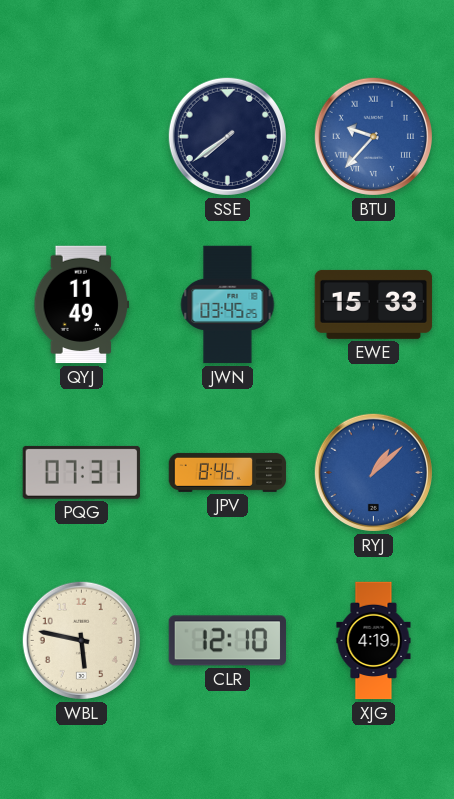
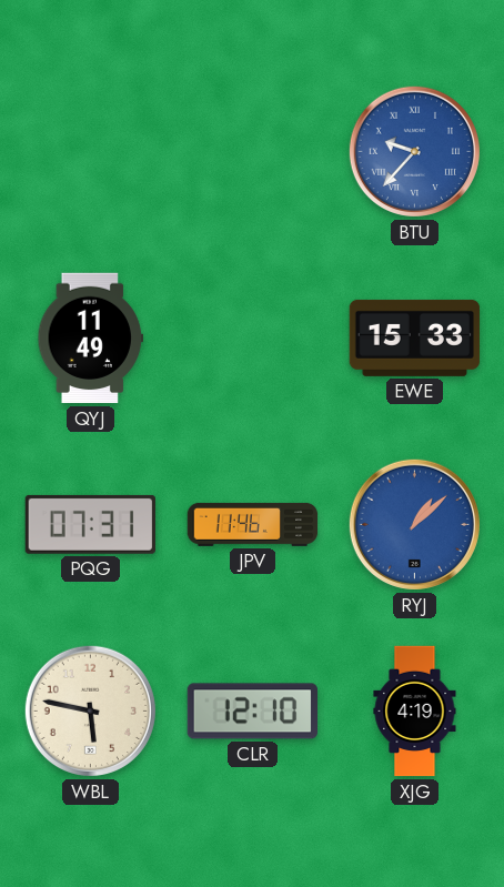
SSE: 7:39 -> none (227, 136)
JWN: 03:45 -> none (228, 305)
JPV: 8:46 -> 11:46 (253, 524)
